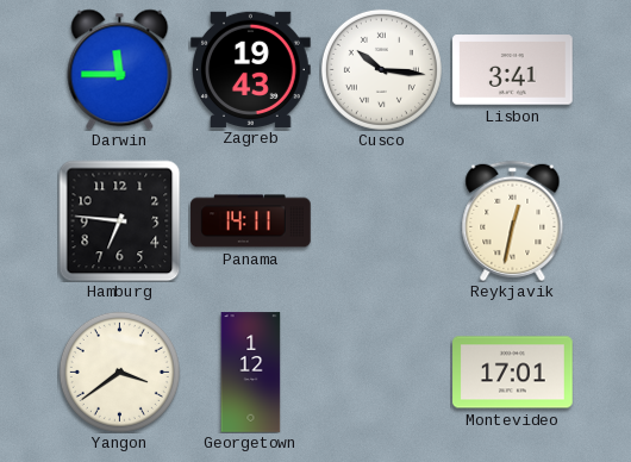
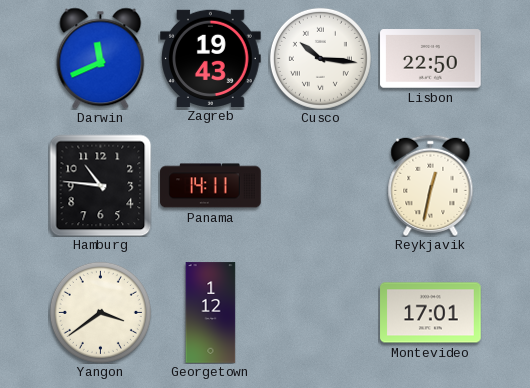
Darwin: 11:45 -> 11:41 (101, 58)
Lisbon: 3:41 -> 22:50 (431, 59)
Hamburg: 6:46 -> 10:46 (100, 185)
